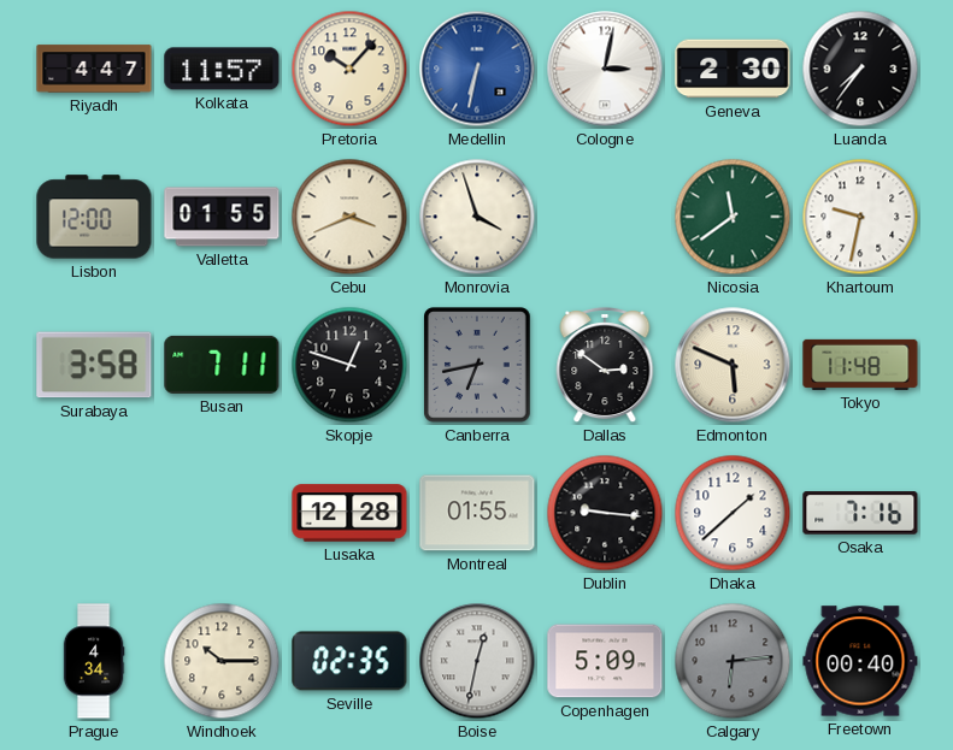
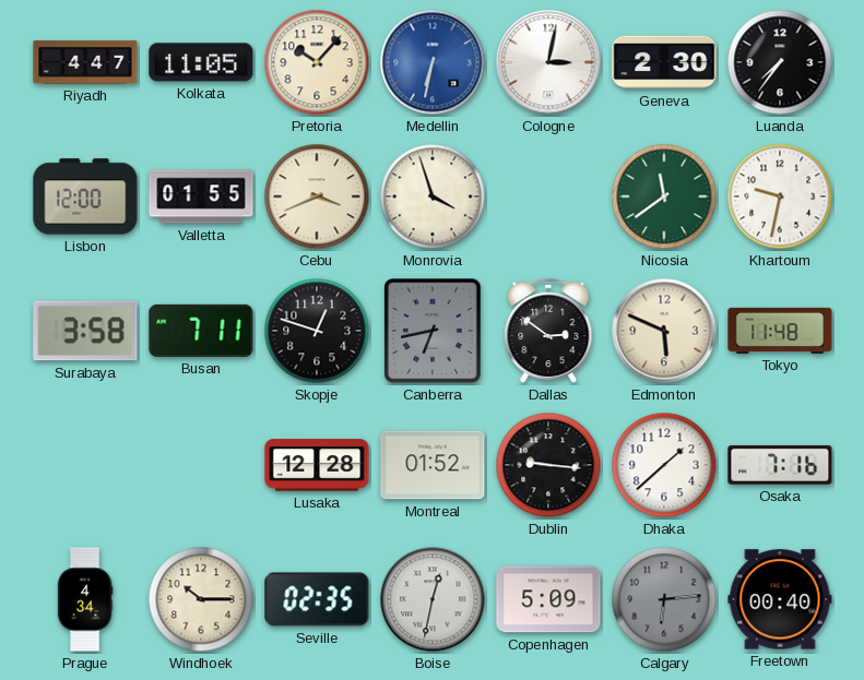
Kolkata: 11:57 -> 11:05 (201, 62)
Montreal: 01:55 -> 01:52 (433, 465)
